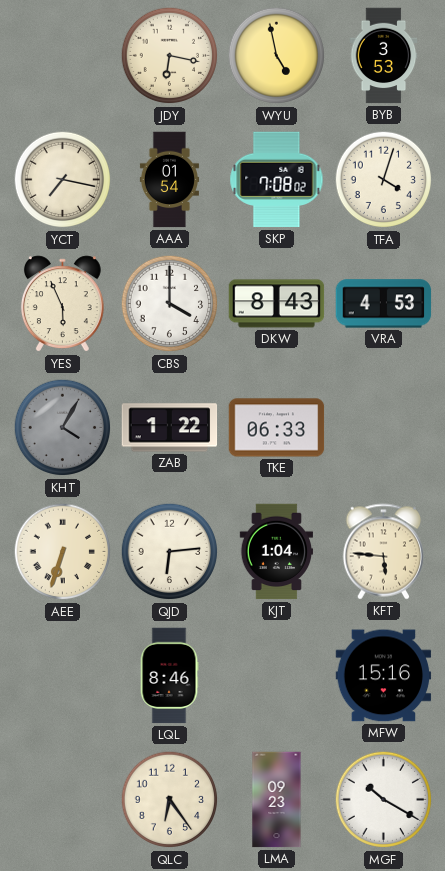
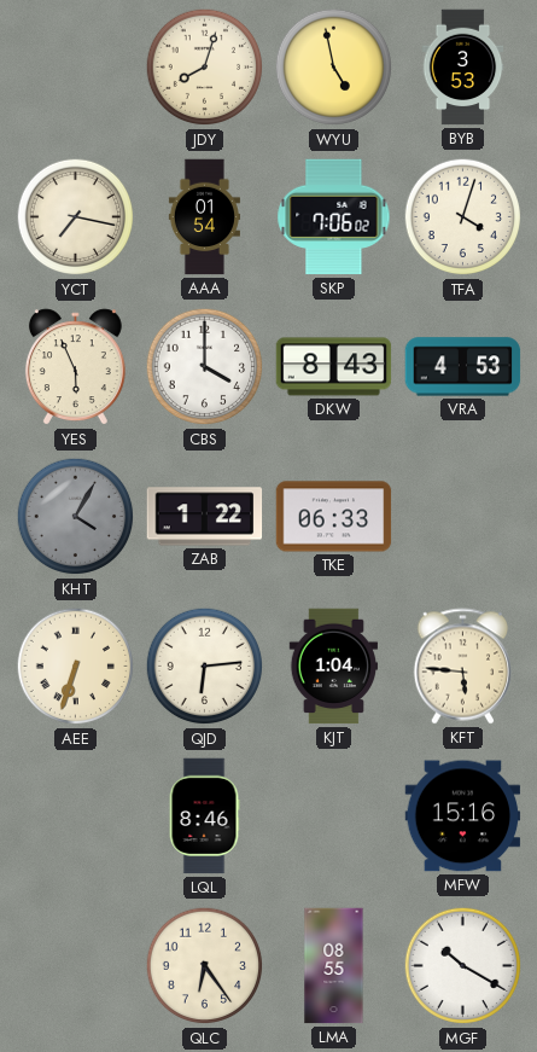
JDY: 6:17 -> 8:03 (205, 68)
SKP: 7:08 -> 7:06 (334, 217)
LMA: 09:23 -> 08:55 (334, 966)
